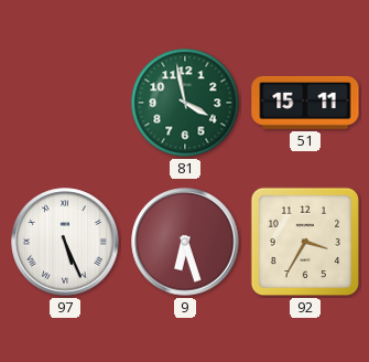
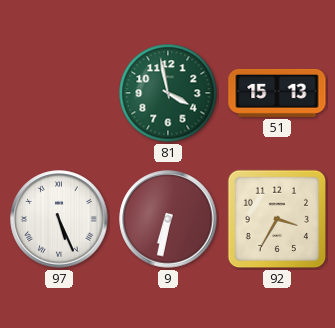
51: 15:11 -> 15:13 (277, 93)
9: 6:27 -> 6:32 (168, 219)
